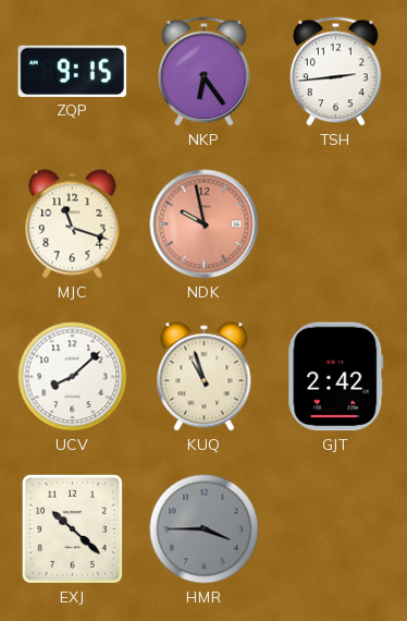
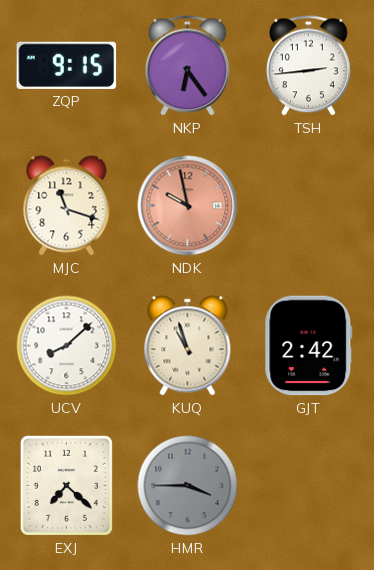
EXJ: 10:22 -> 7:22 (66, 485)
